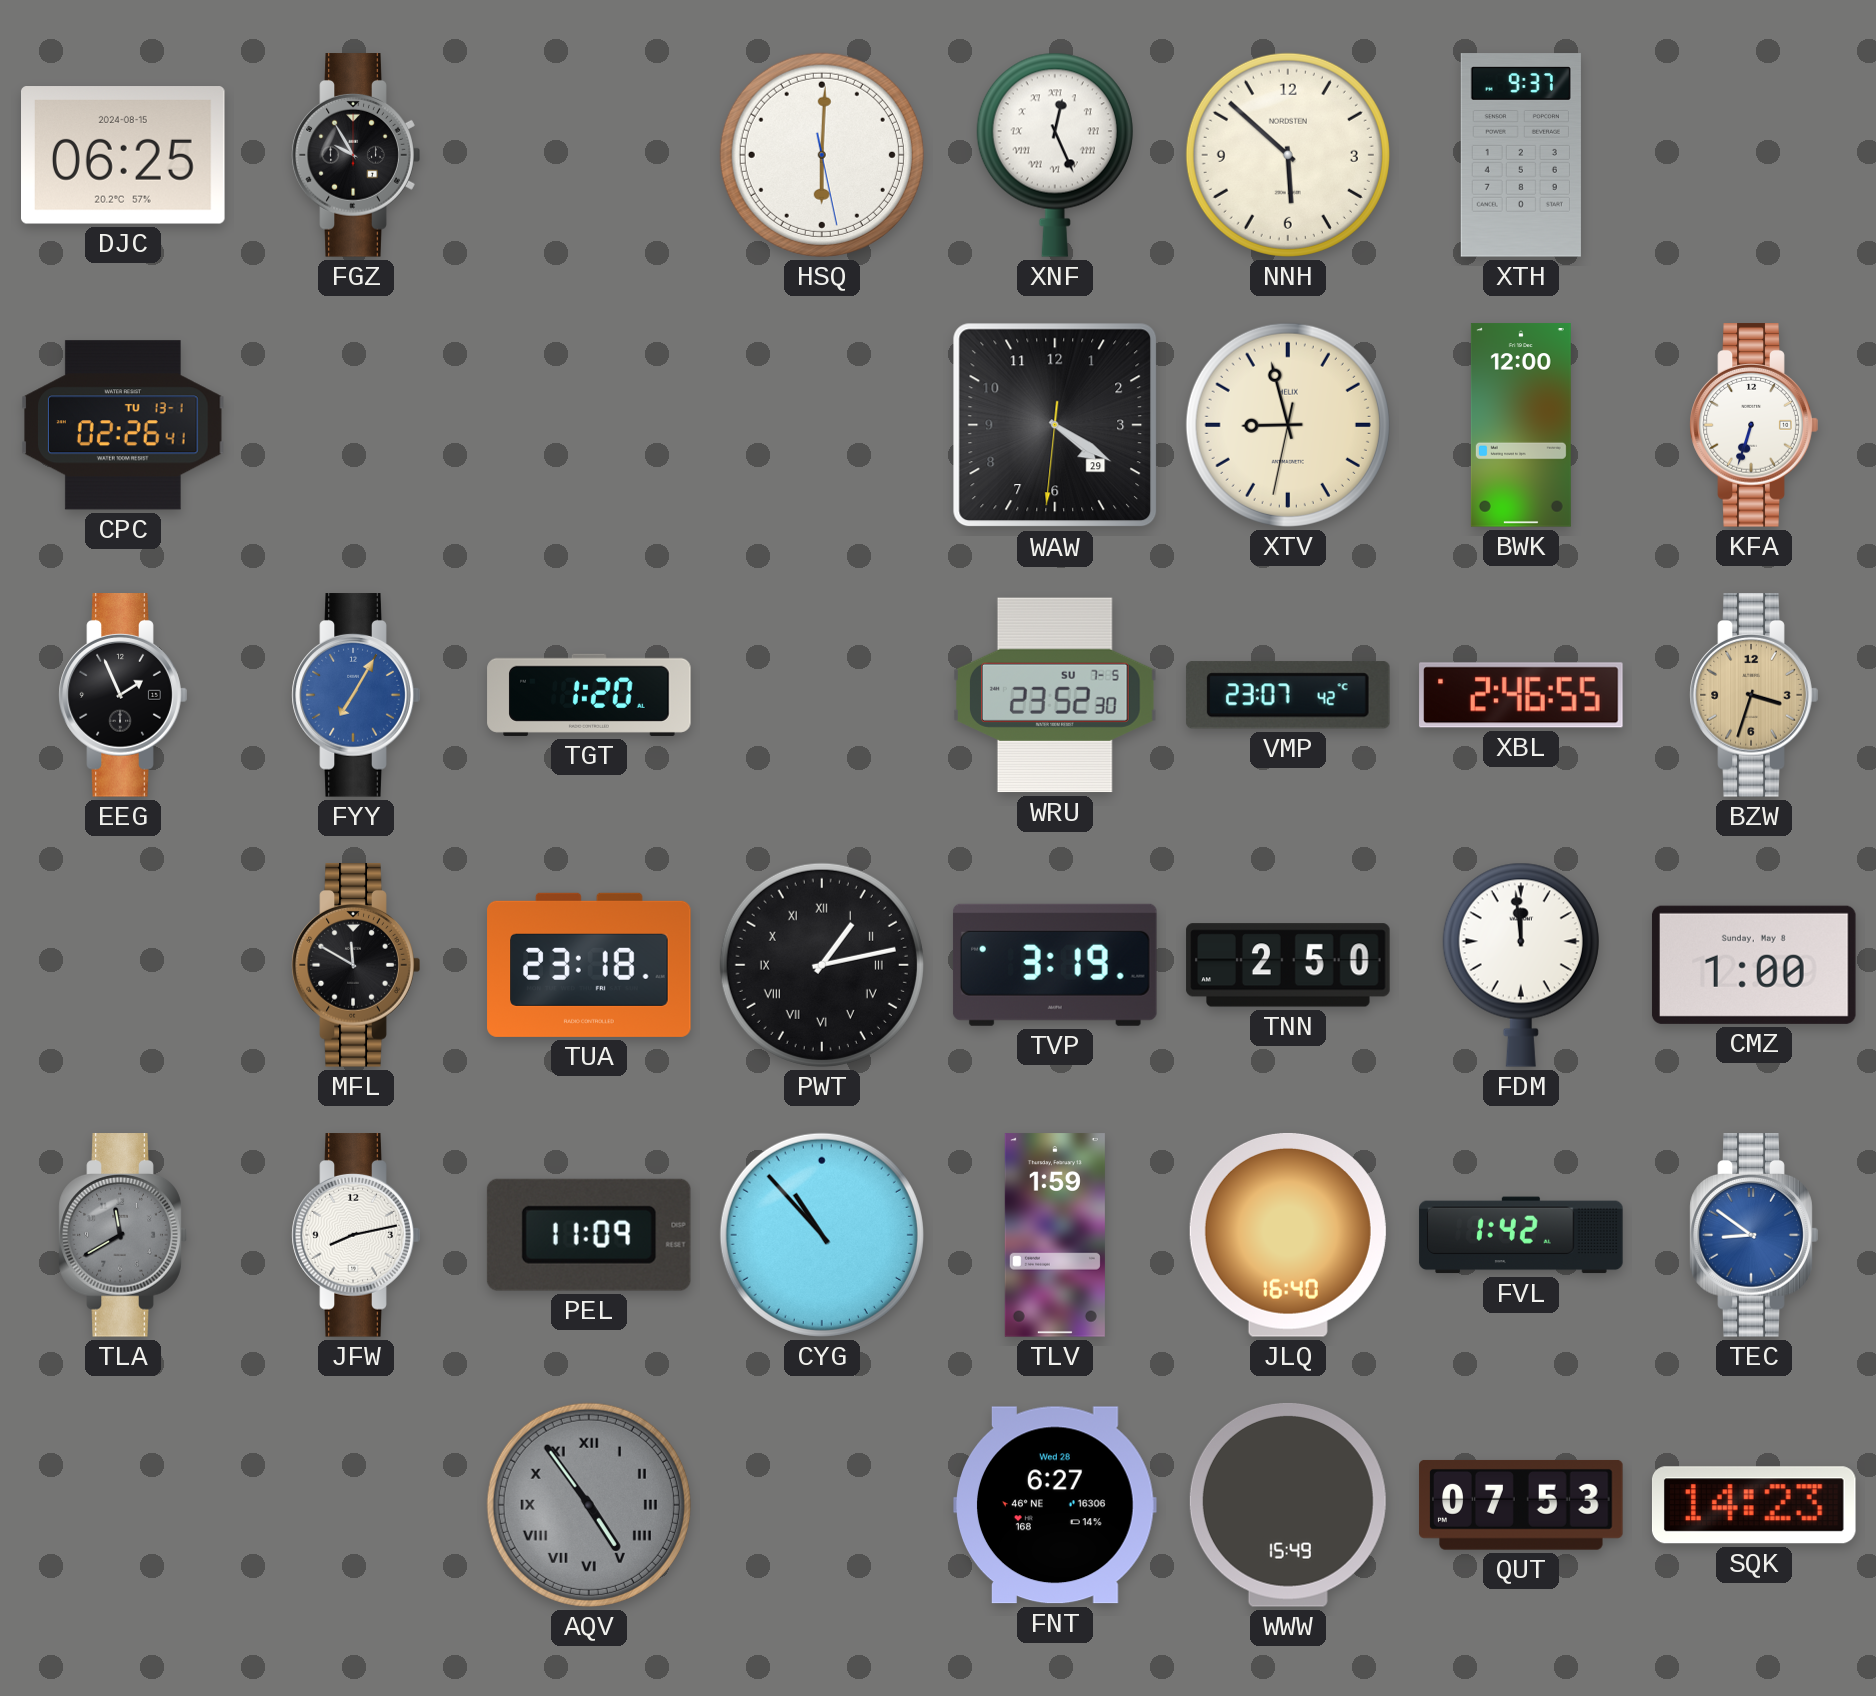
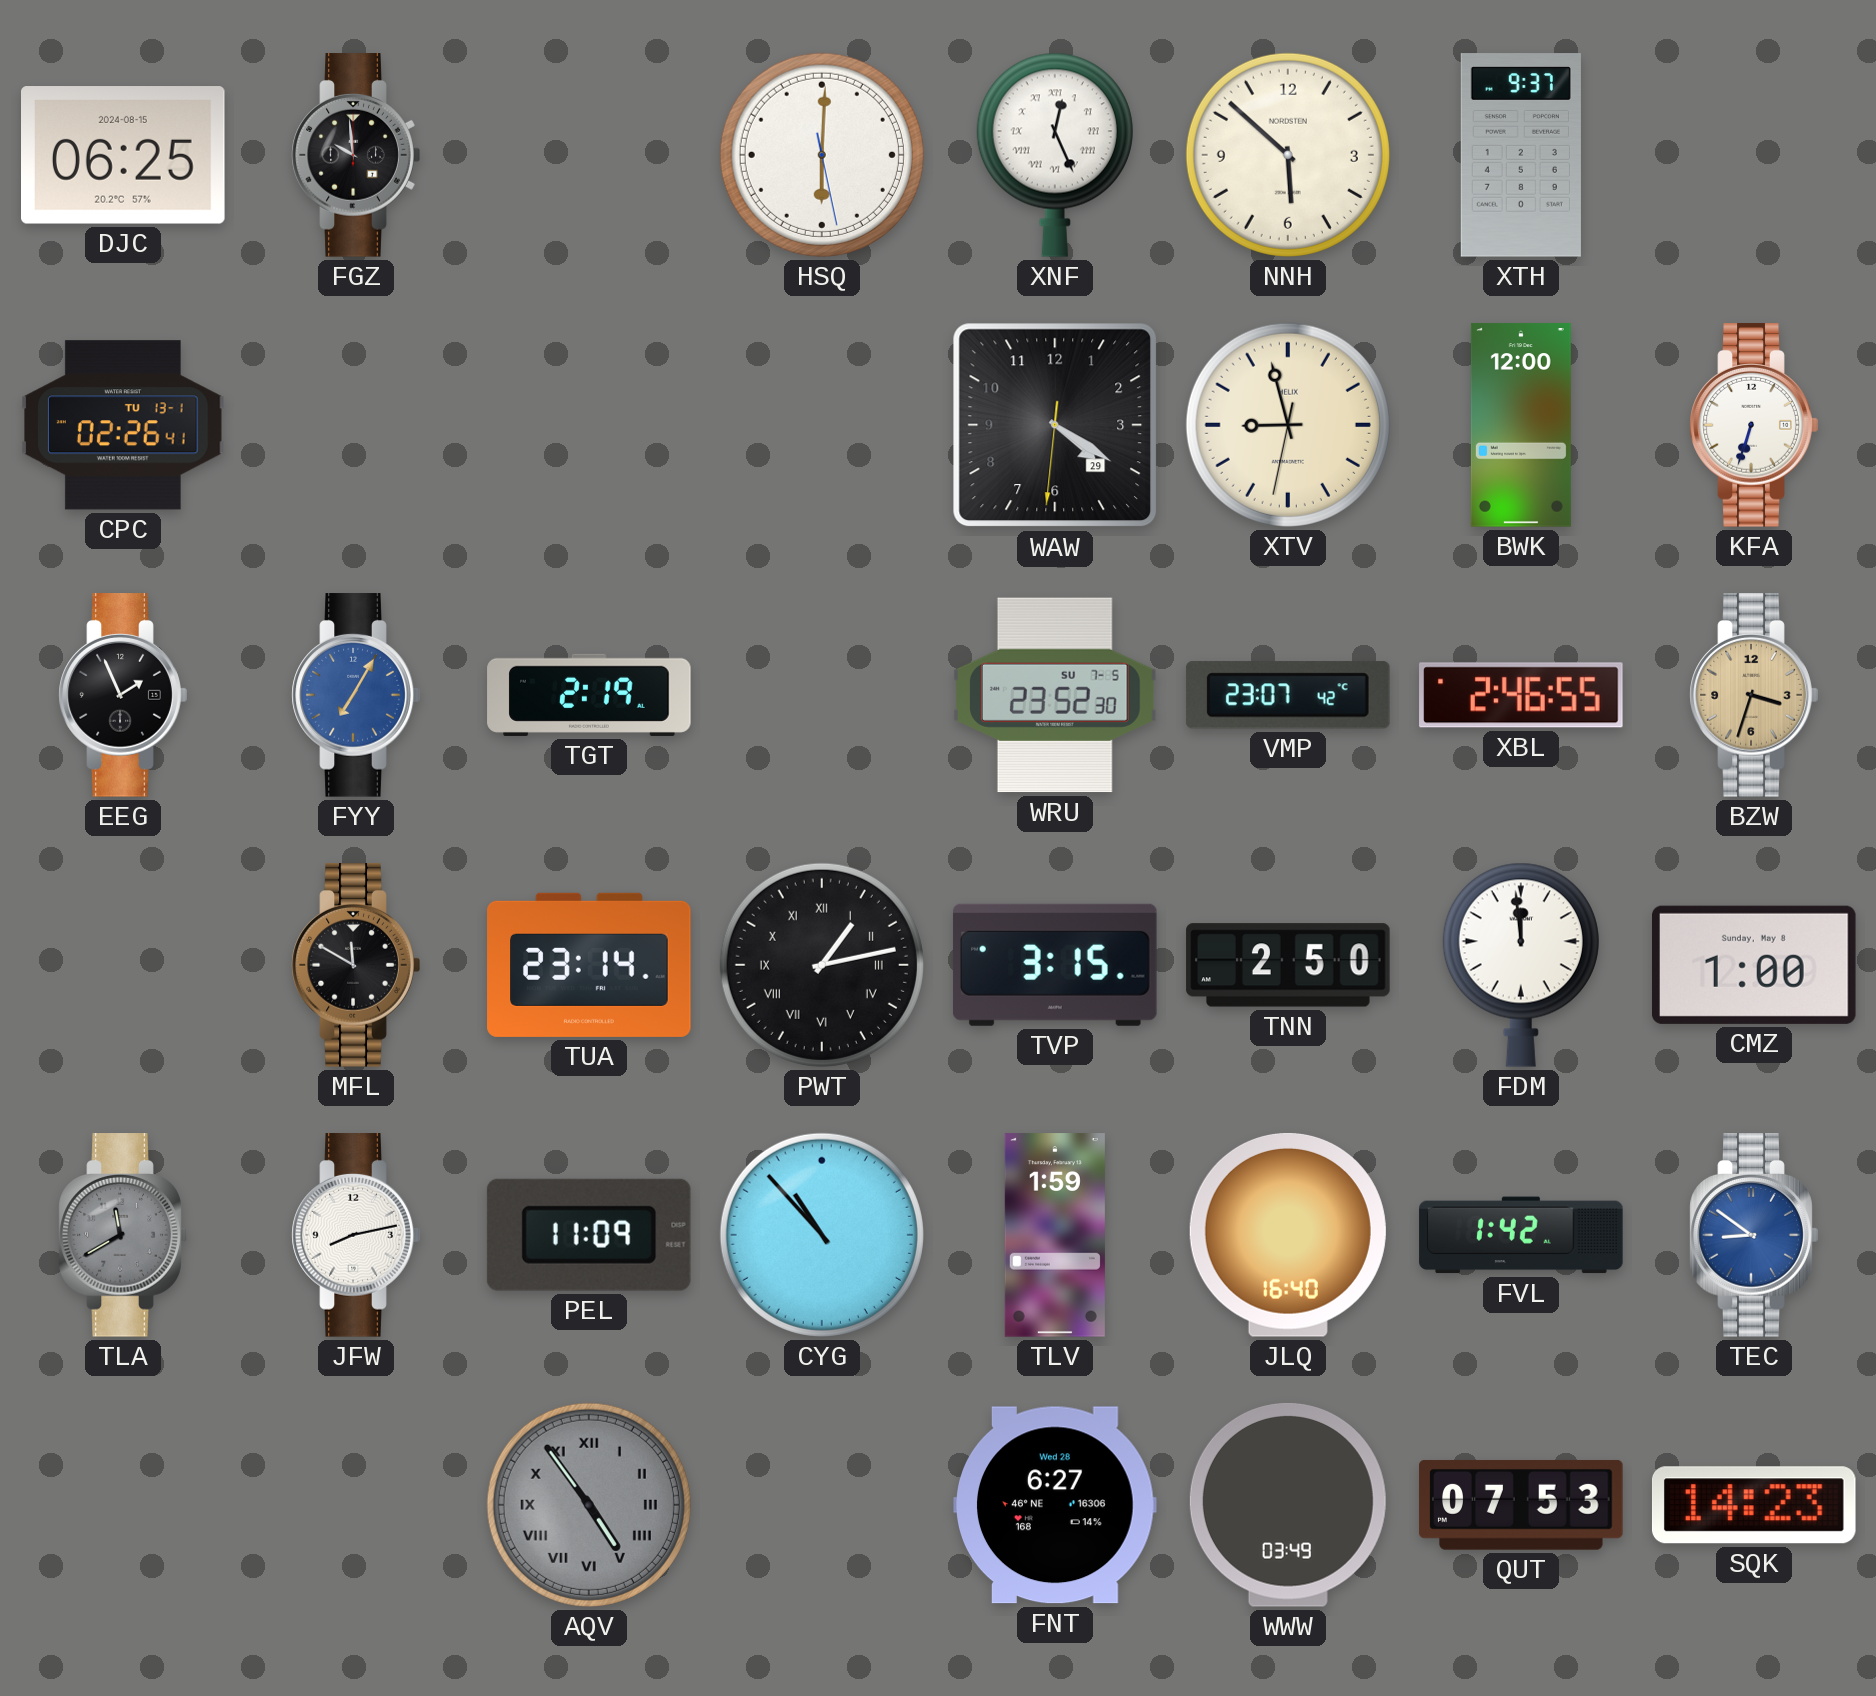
FGZ: 9:55 -> 9:59 (356, 155)
TGT: 1:20 -> 2:19 (589, 695)
TUA: 23:18 -> 23:14 (589, 965)
TVP: 3:19 -> 3:15 (1055, 965)
WWW: 15:49 -> 03:49 (1288, 1505)
